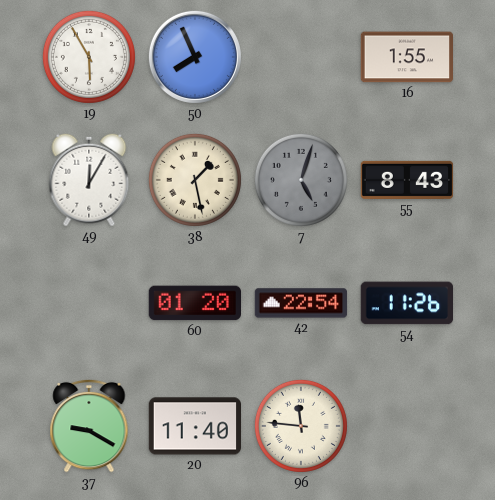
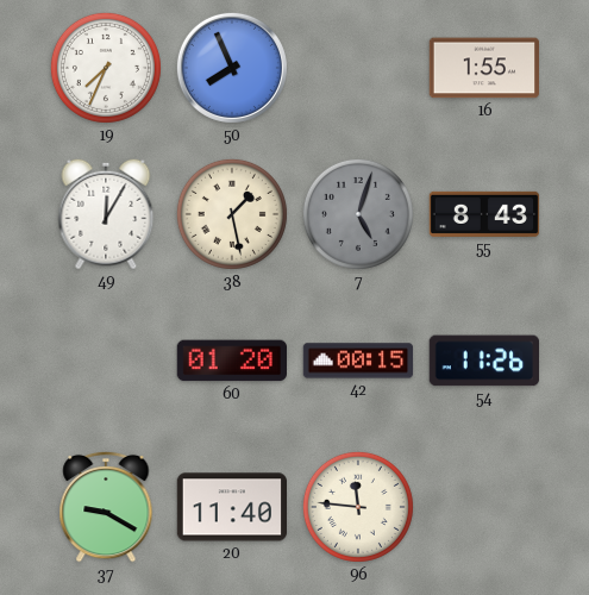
19: 5:55 -> 7:34 (106, 68)
42: 22:54 -> 00:15 (358, 361)
